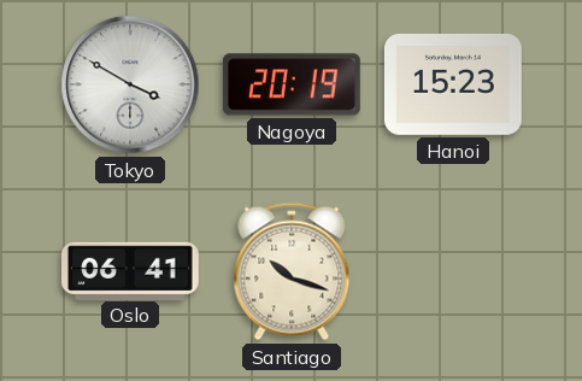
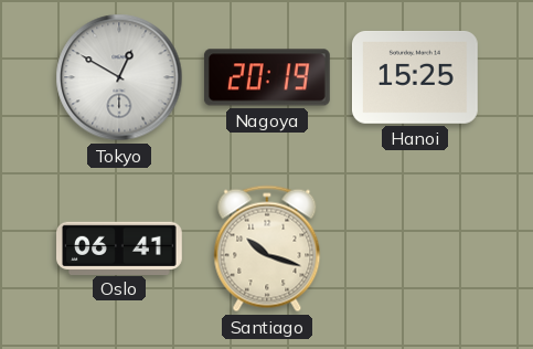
Tokyo: 3:50 -> 12:50 (119, 77)
Hanoi: 15:23 -> 15:25 (415, 77)
